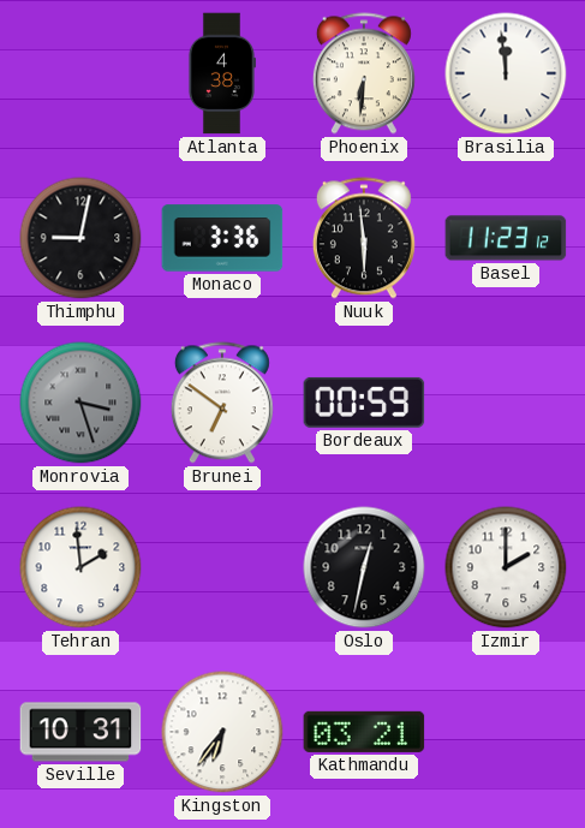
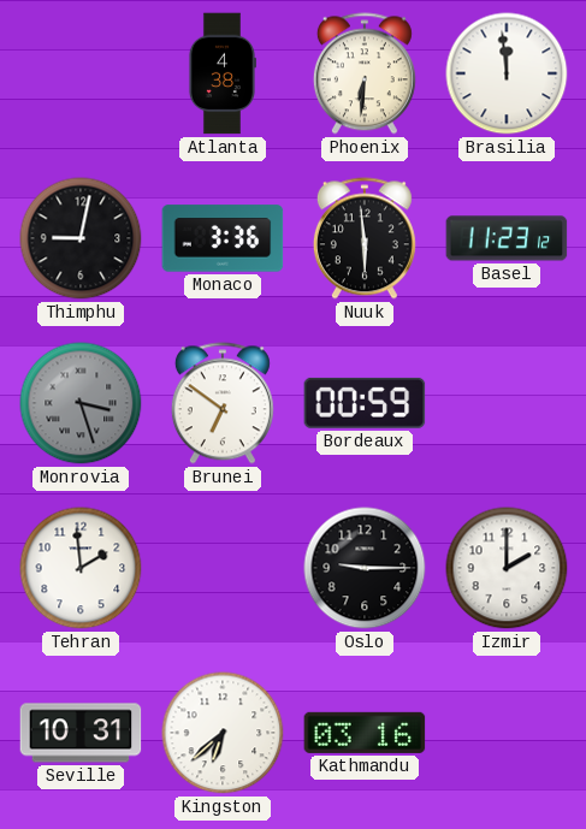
Oslo: 12:32 -> 9:15 (365, 568)
Kingston: 6:36 -> 6:38 (223, 733)
Kathmandu: 03:21 -> 03:16 (365, 733)
